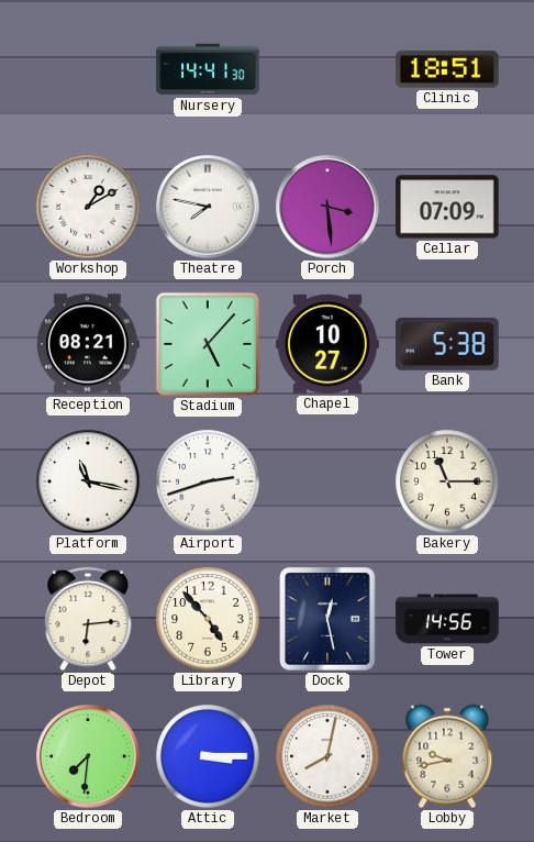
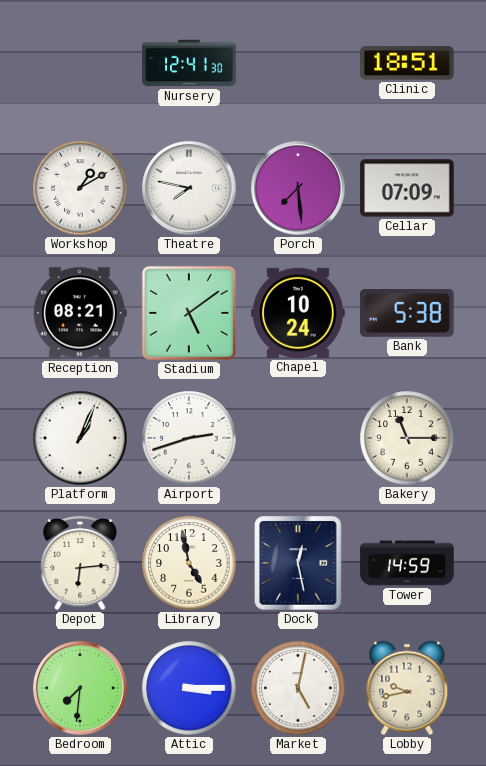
Nursery: 14:41 -> 12:41 (189, 63)
Porch: 3:29 -> 7:29 (298, 188)
Stadium: 5:07 -> 5:09 (189, 313)
Chapel: 10:27 -> 10:24 (298, 313)
Platform: 11:17 -> 1:04 (80, 438)
Library: 4:53 -> 4:58 (189, 563)
Tower: 14:56 -> 14:59 (407, 563)
Market: 8:02 -> 5:02 (298, 688)
